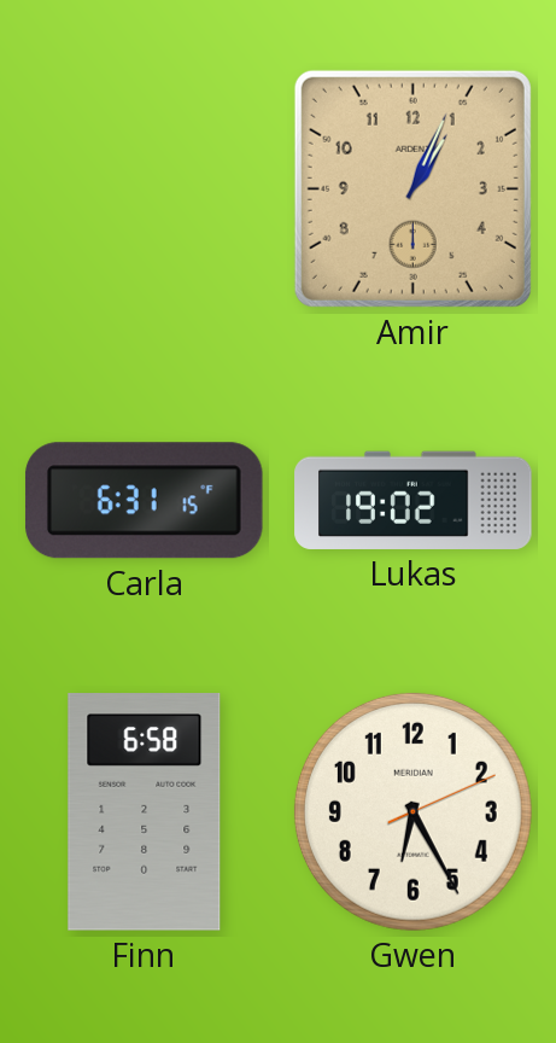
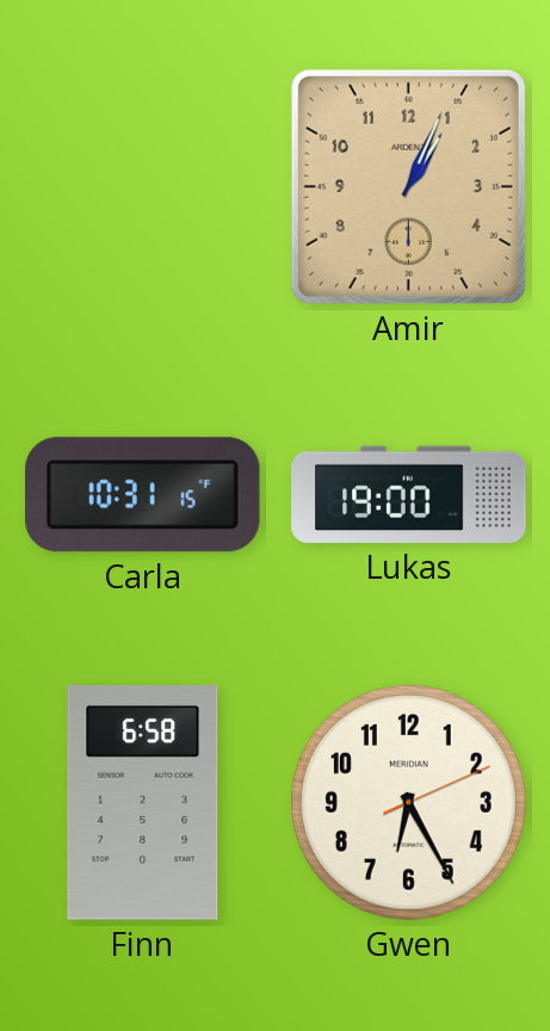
Carla: 6:31 -> 10:31 (142, 495)
Lukas: 19:02 -> 19:00 (409, 494)
